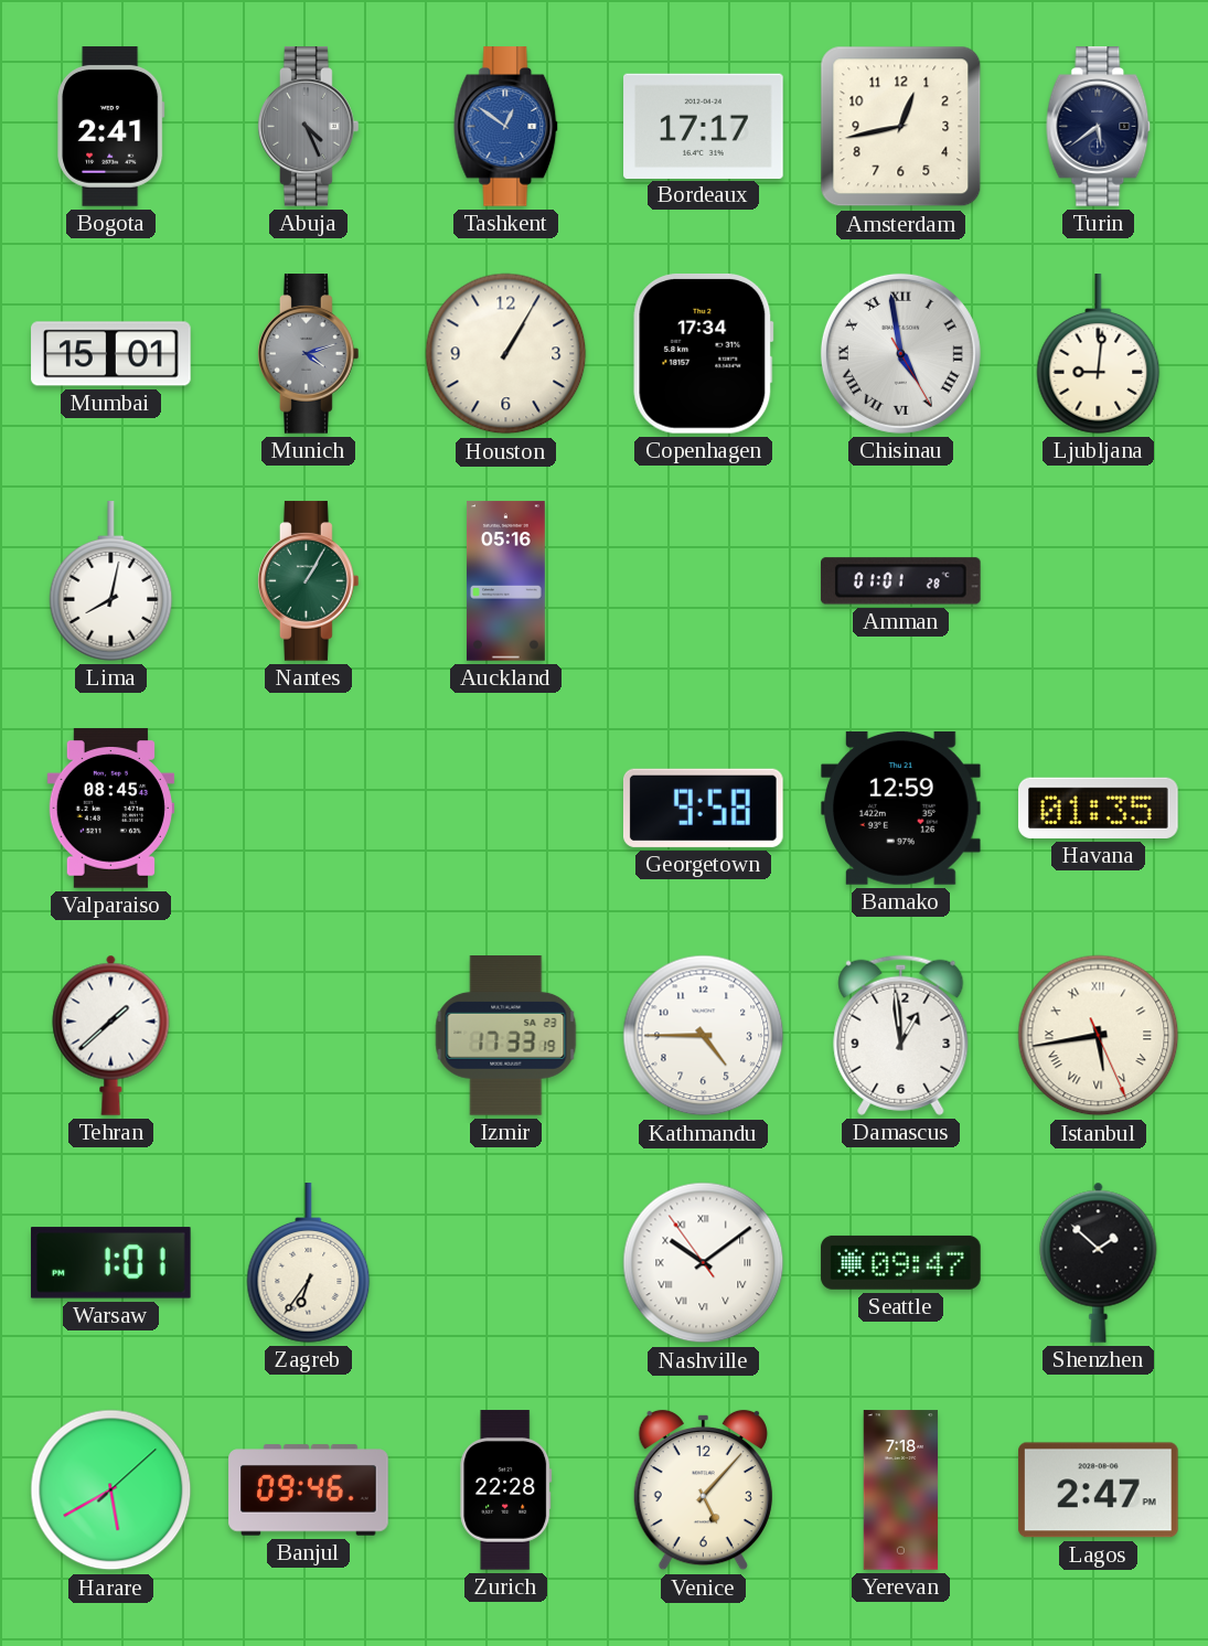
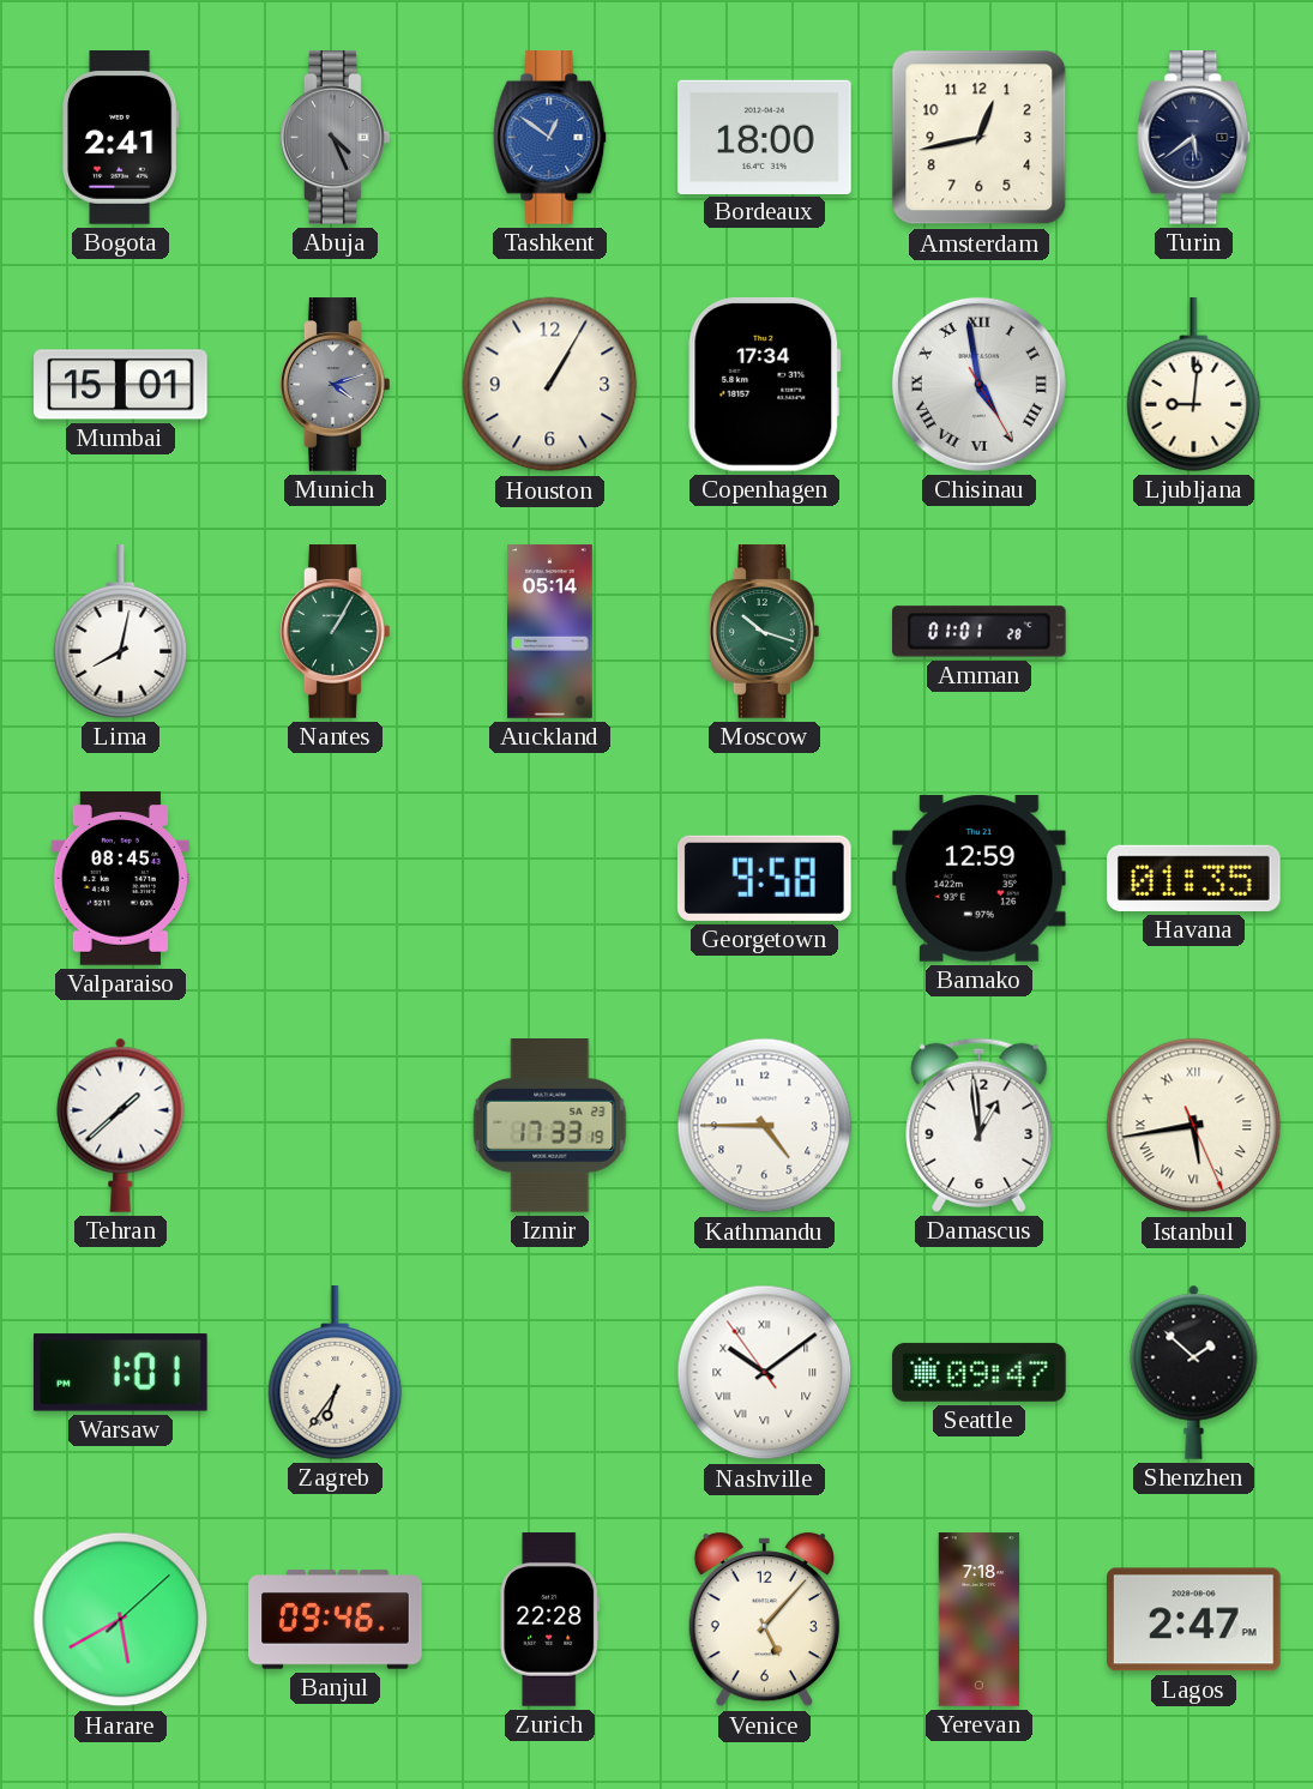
Bordeaux: 17:17 -> 18:00 (765, 137)
Auckland: 05:16 -> 05:14 (550, 632)
Moscow: none -> 10:18 (765, 632)
